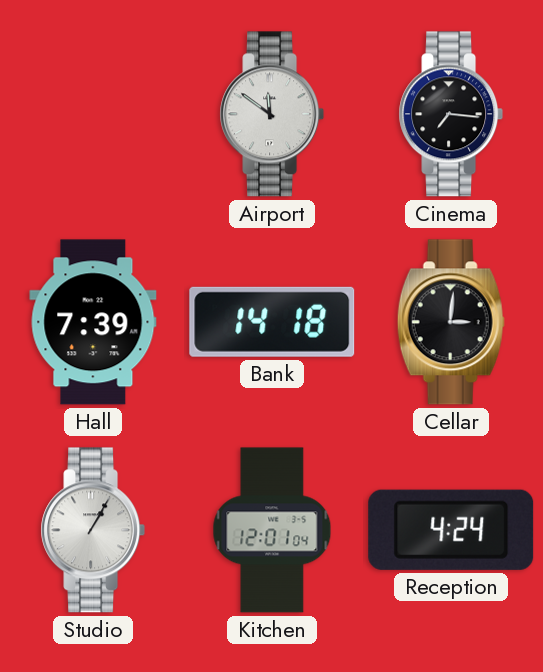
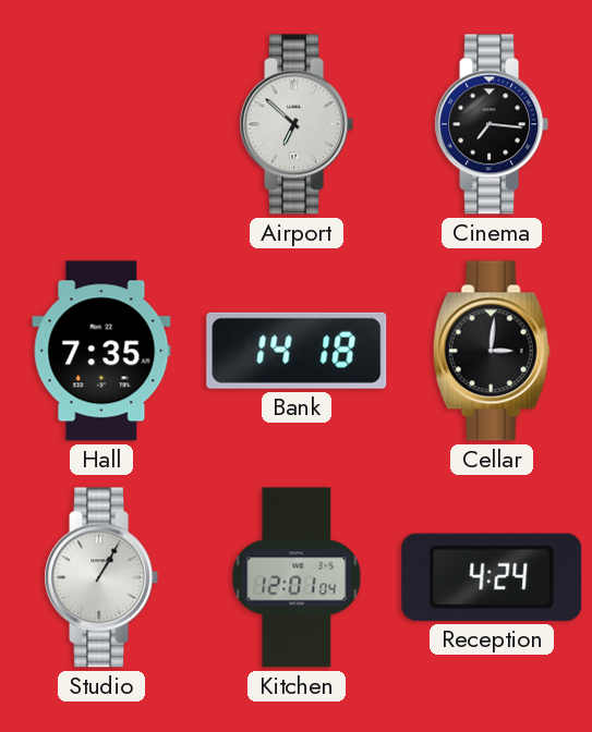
Airport: 11:51 -> 6:52 (297, 124)
Hall: 7:39 -> 7:35 (101, 351)
